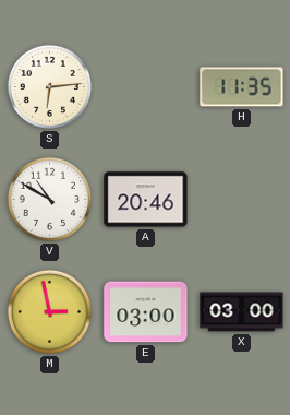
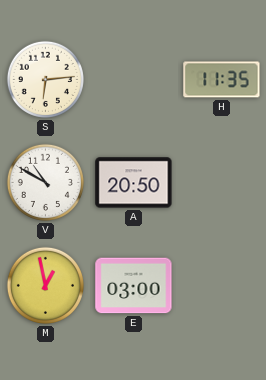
A: 20:46 -> 20:50 (134, 183)
M: 2:58 -> 12:58 (45, 285)
X: 03:00 -> none (242, 312)
